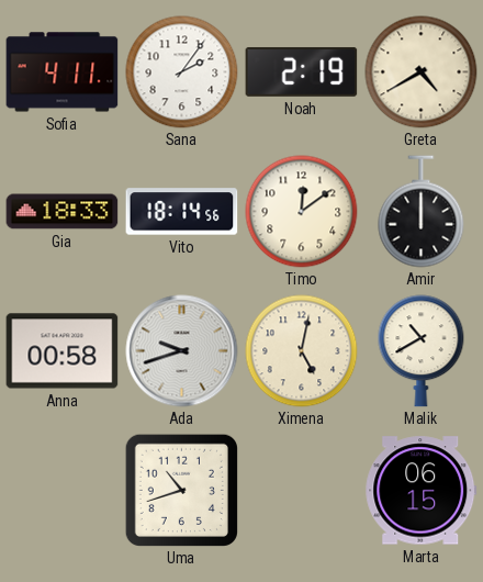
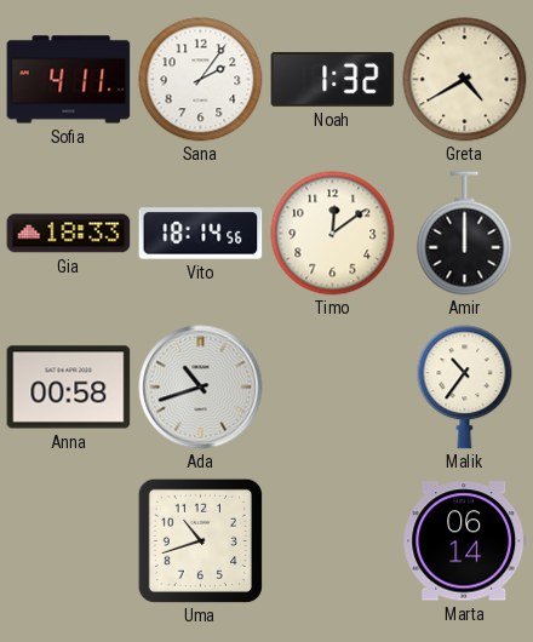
Noah: 2:19 -> 1:32 (333, 79)
Ada: 9:42 -> 10:42 (201, 388)
Ximena: 5:02 -> none (302, 351)
Malik: 10:40 -> 10:36 (465, 388)
Marta: 06:15 -> 06:14 (465, 541)
